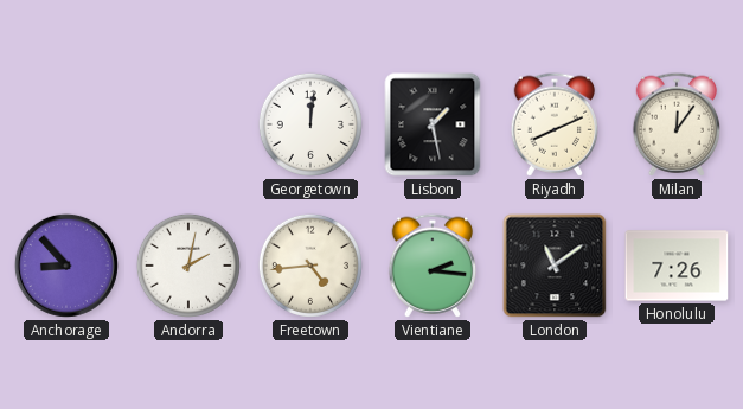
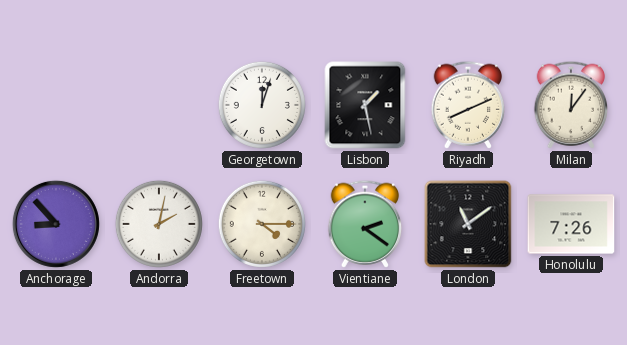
Georgetown: 12:01 -> 12:03 (262, 105)
Freetown: 4:44 -> 4:15 (262, 224)
Vientiane: 2:16 -> 2:21 (365, 224)
